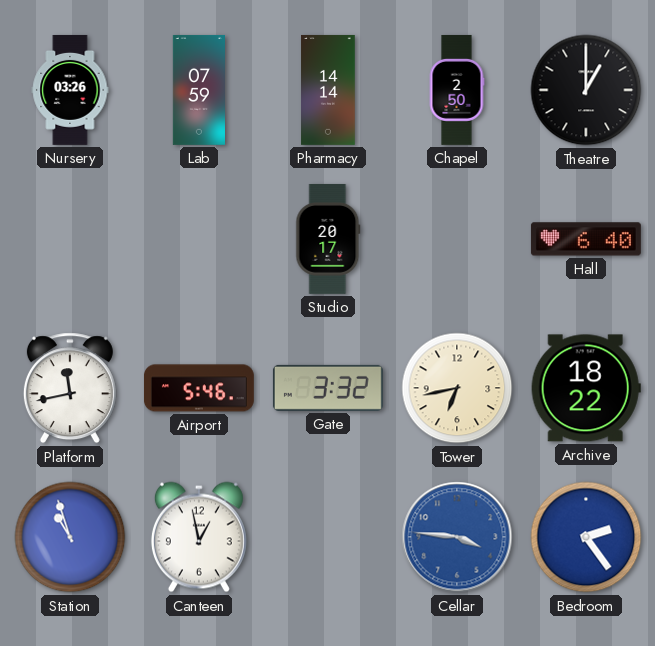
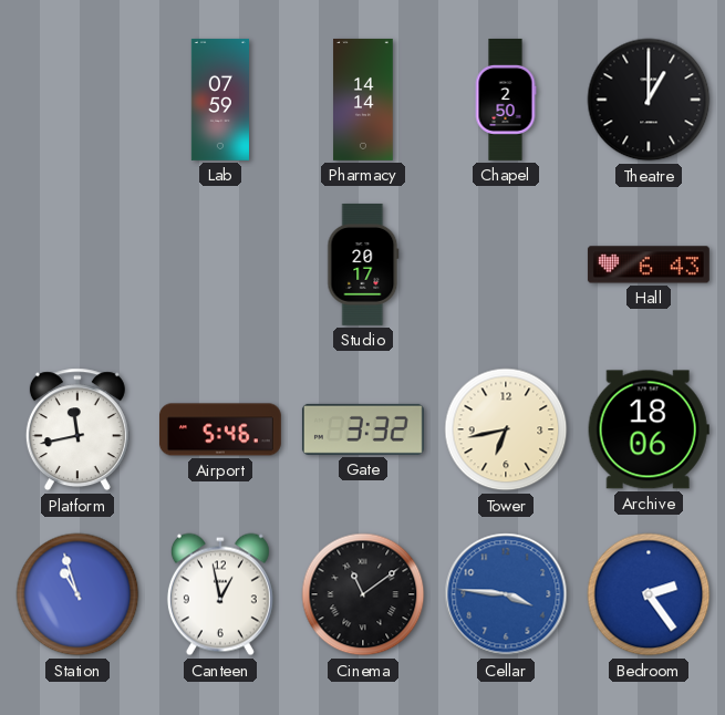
Nursery: 03:26 -> none (70, 90)
Hall: 6:40 -> 6:43 (649, 265)
Archive: 18:22 -> 18:06 (649, 429)
Cinema: none -> 11:09 (363, 594)
